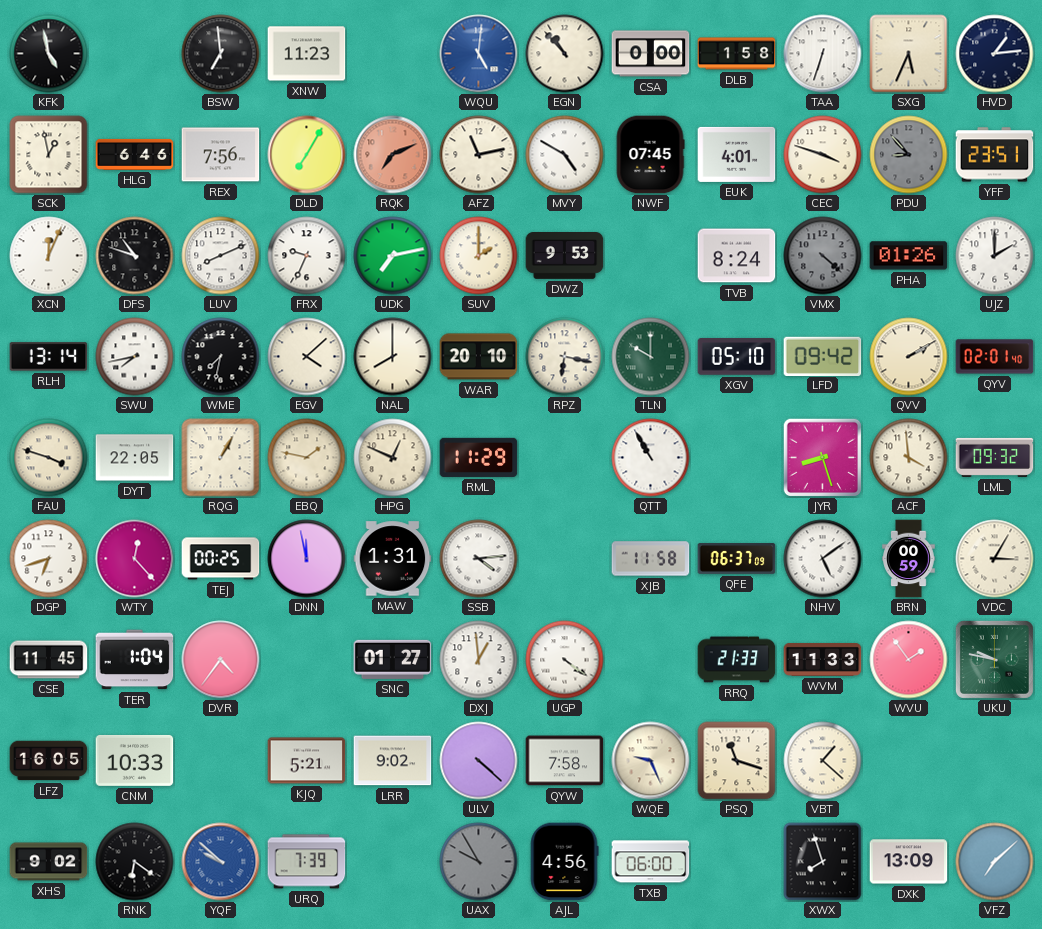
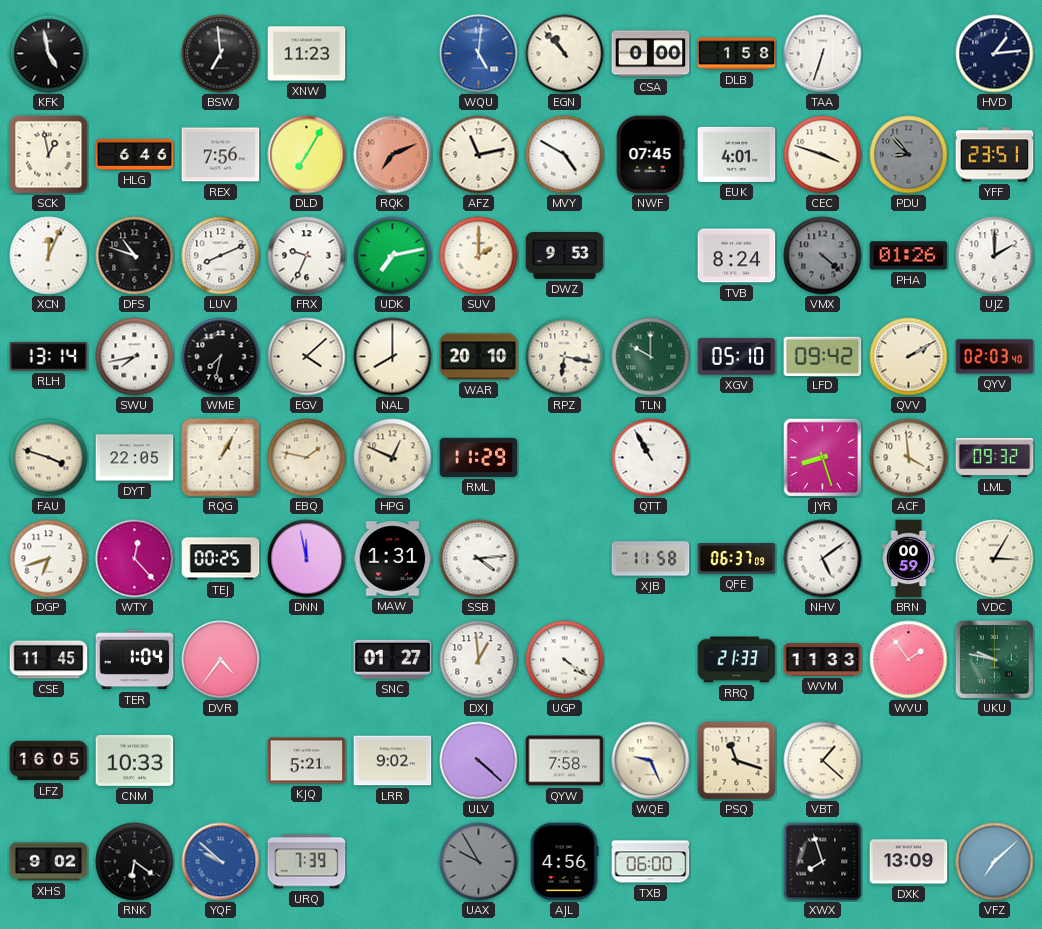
SXG: 5:34 -> none (909, 54)
QYV: 02:01 -> 02:03 (995, 357)
